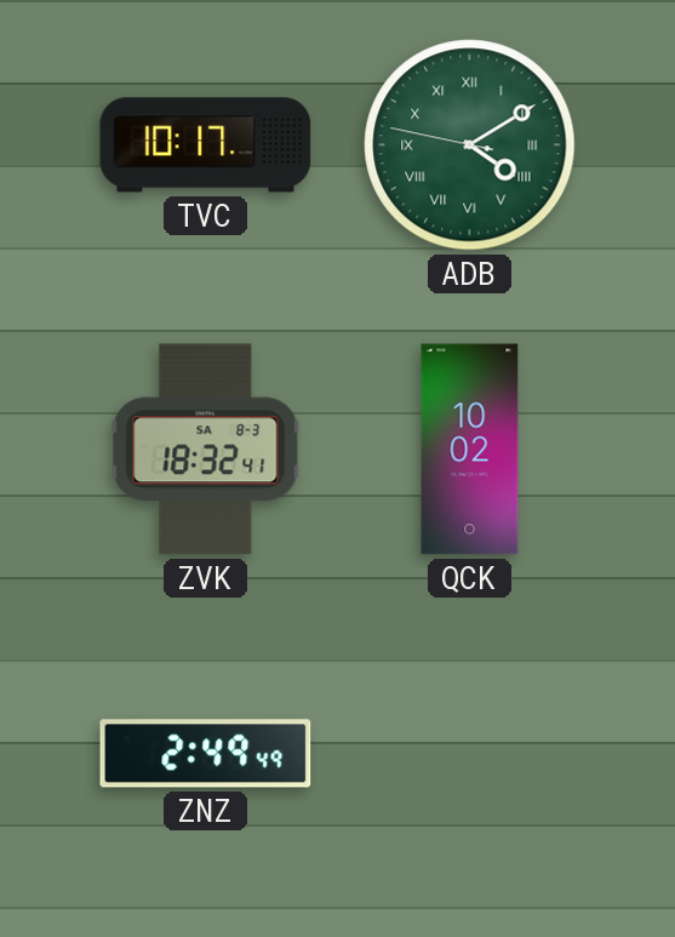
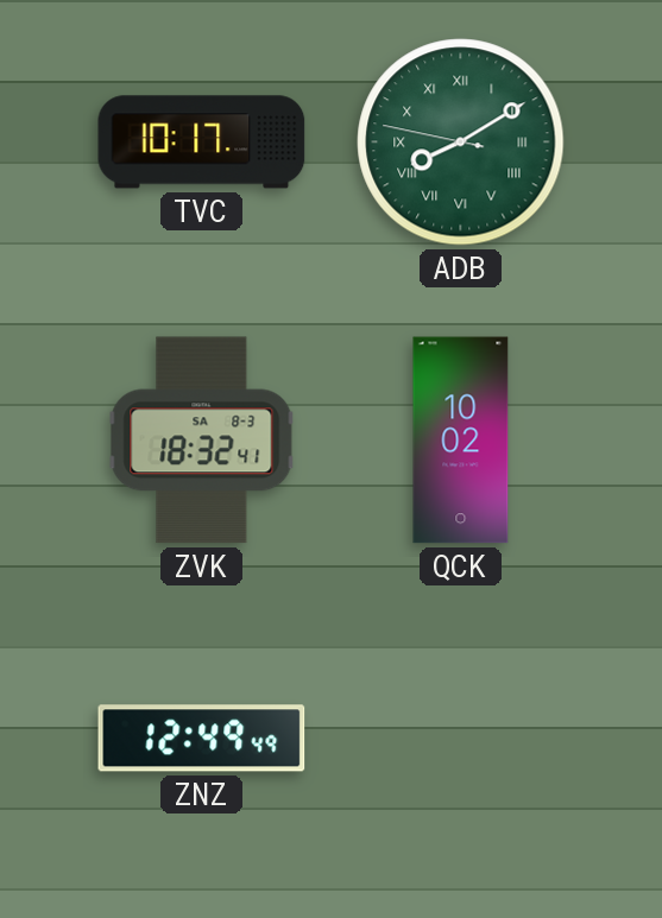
ADB: 4:09 -> 8:09 (461, 143)
ZNZ: 2:49 -> 12:49 (202, 739)
